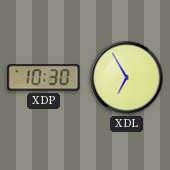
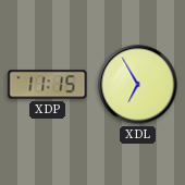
XDP: 10:30 -> 11:15 (48, 85)
